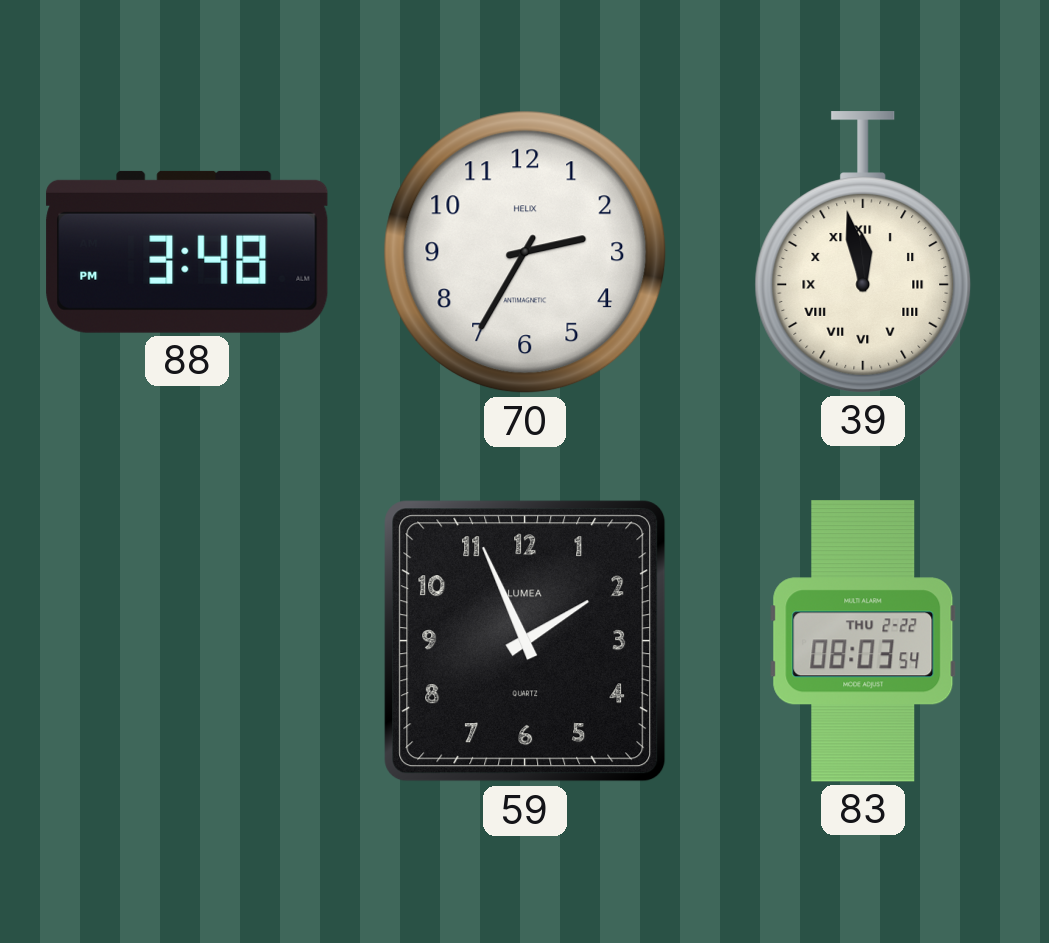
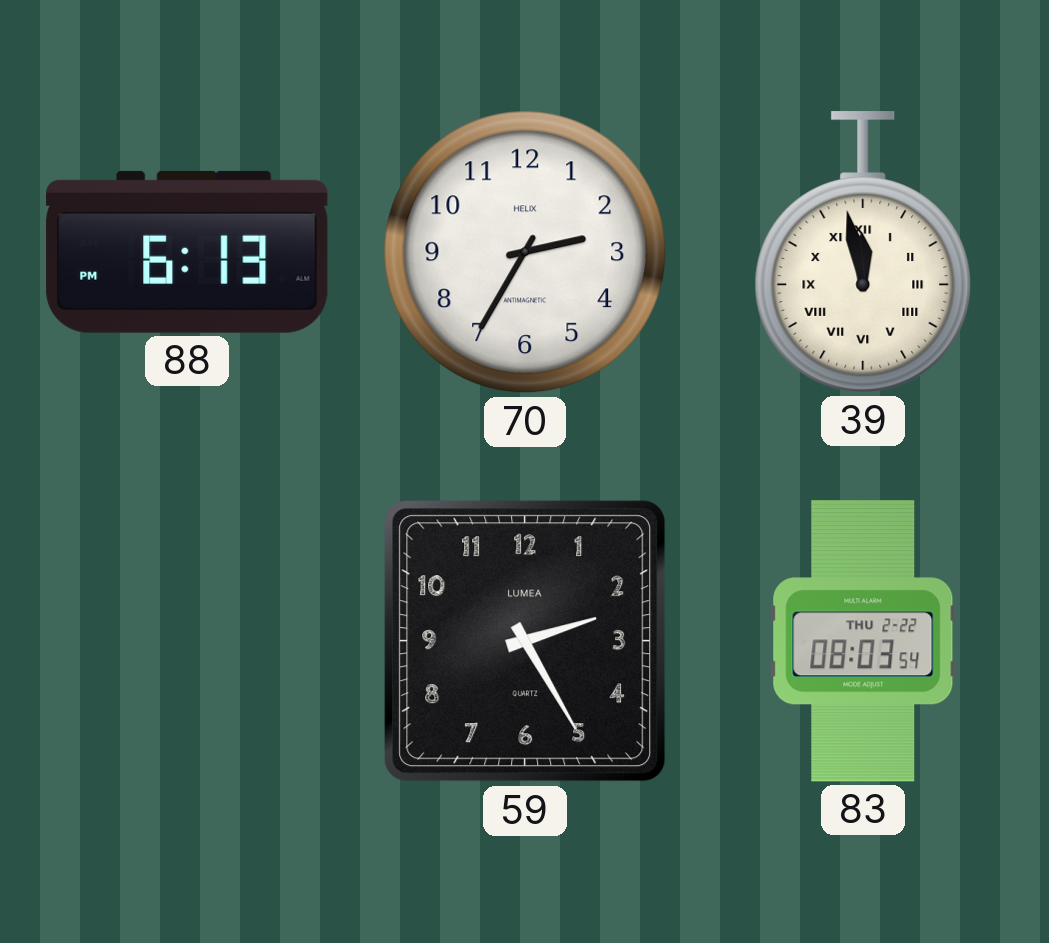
88: 3:48 -> 6:13 (187, 252)
59: 1:56 -> 2:25 (525, 641)
